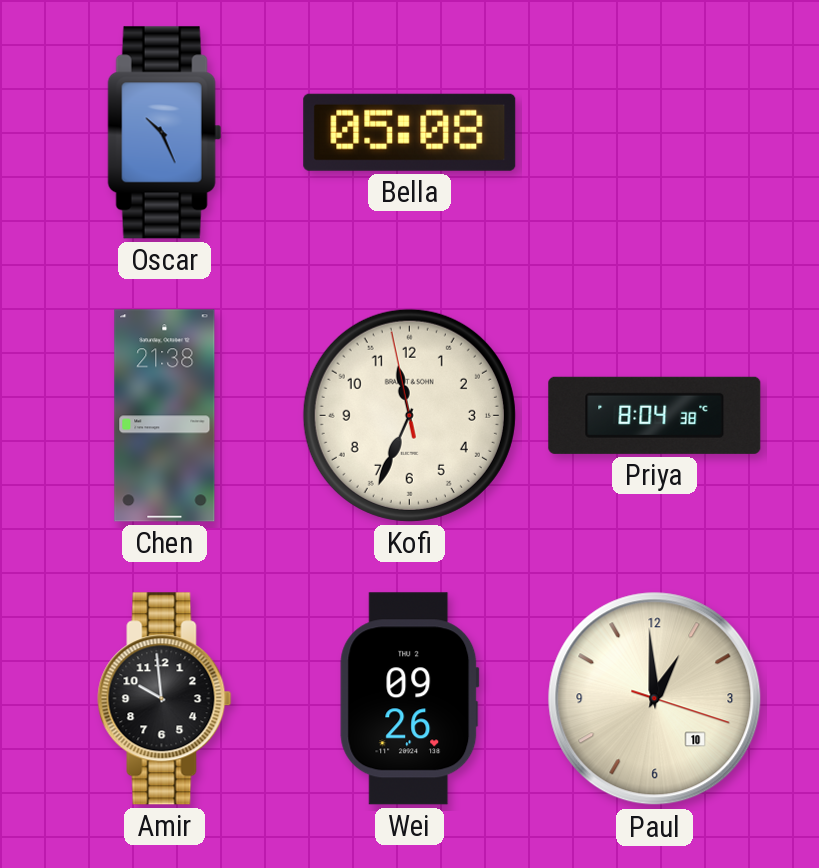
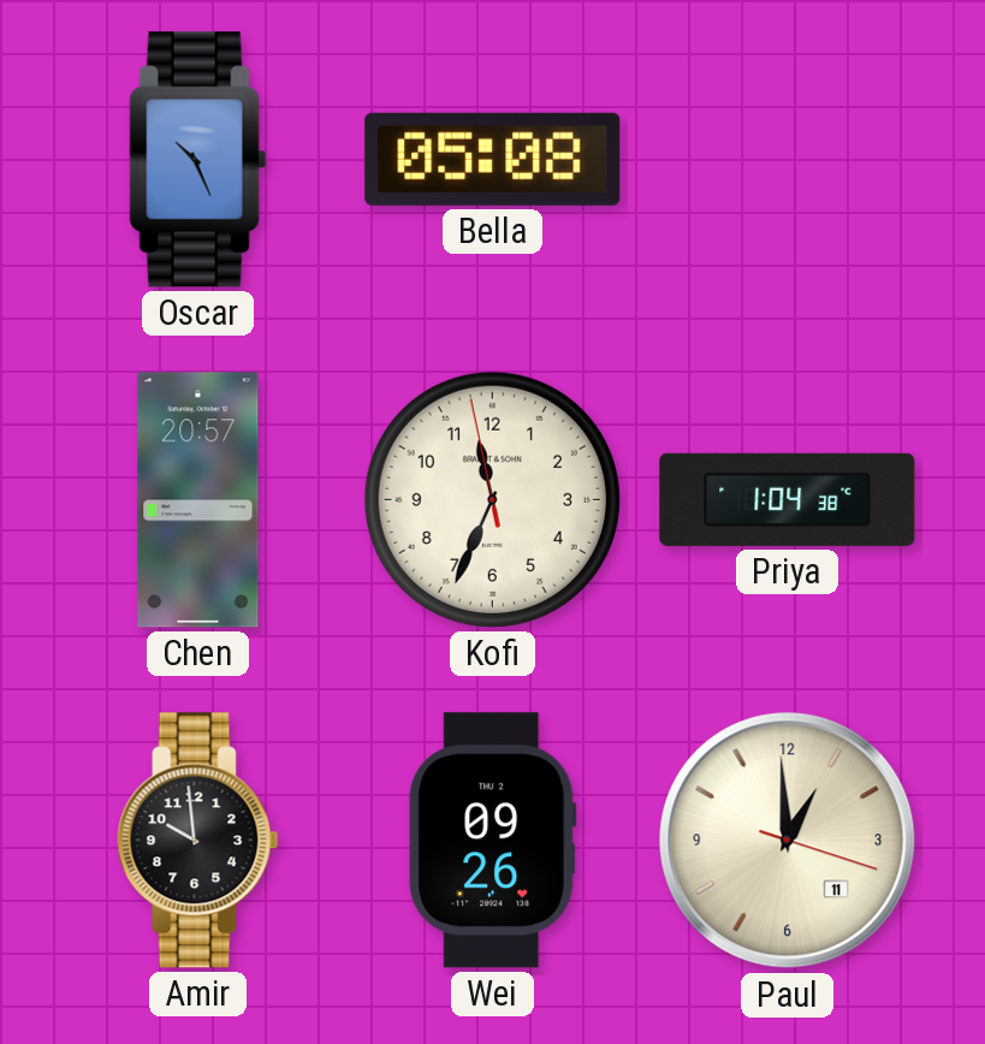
Chen: 21:38 -> 20:57 (198, 500)
Priya: 8:04 -> 1:04 (788, 499)
Paul date: 10 -> 11 (788, 841)
